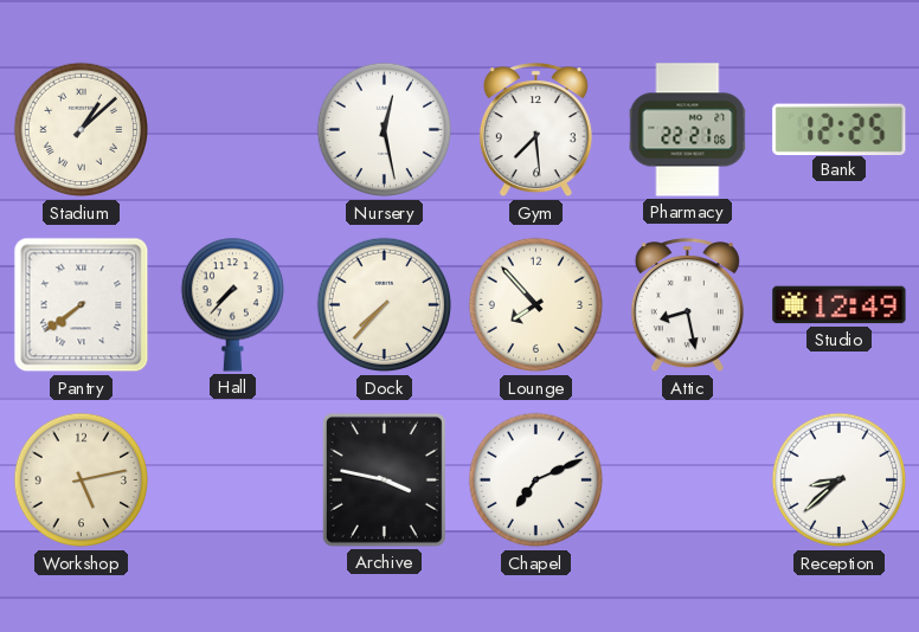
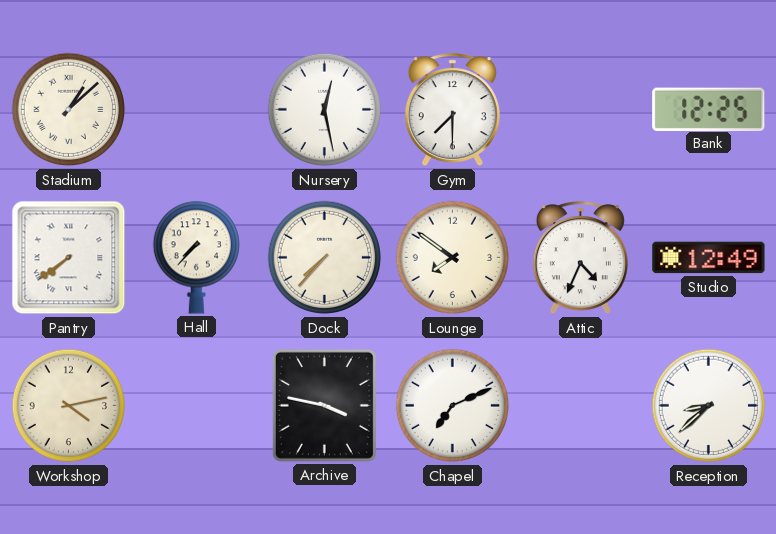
Gym: 7:29 -> 7:30 (452, 110)
Pharmacy: 22:21 -> none (688, 130)
Lounge: 7:53 -> 7:51 (453, 258)
Attic: 8:28 -> 4:34 (580, 258)
Workshop: 5:13 -> 4:13 (69, 406)
